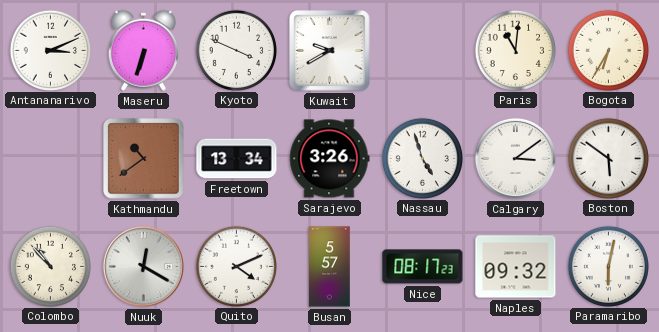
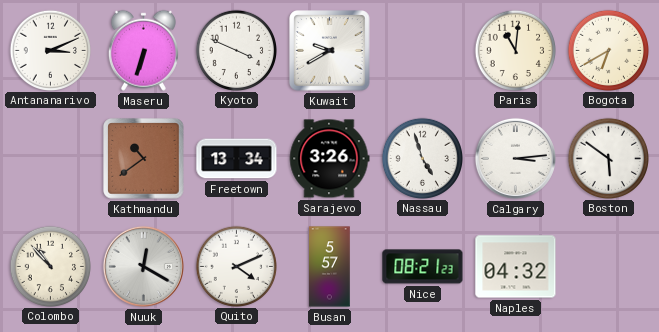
Bogota: 6:35 -> 6:40 (608, 50)
Calgary: 3:09 -> 3:14 (515, 158)
Nice: 08:17 -> 08:21 (423, 267)
Naples: 09:32 -> 04:32 (516, 267)
Paramaribo: 6:02 -> none (608, 266)
